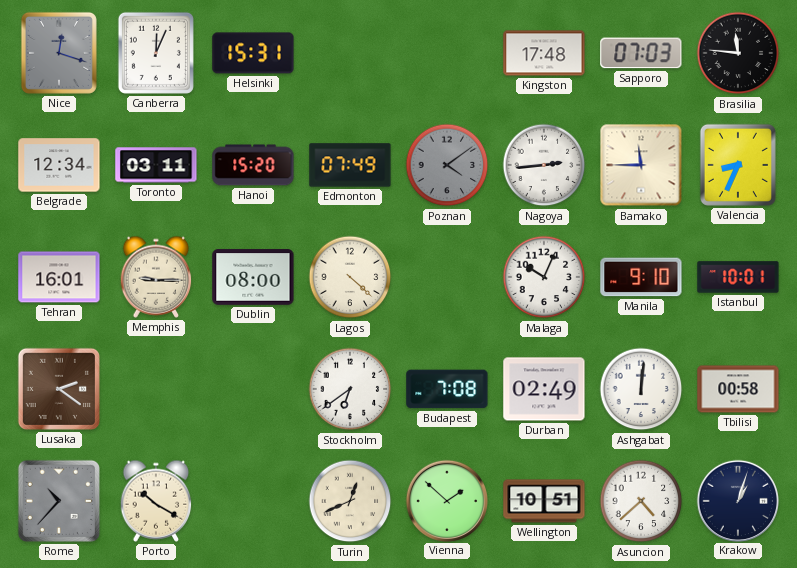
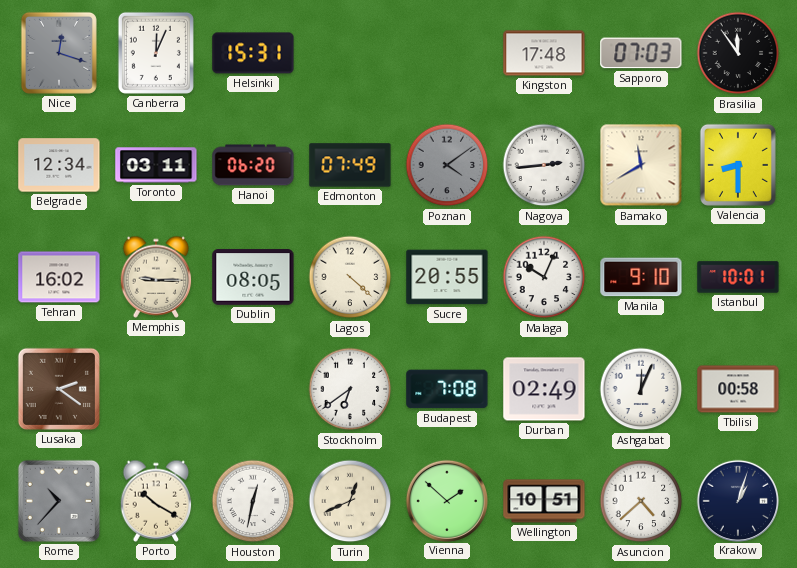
Brasilia: 11:46 -> 11:54 (738, 53)
Hanoi: 15:20 -> 06:20 (253, 165)
Bamako: 11:45 -> 11:40 (641, 165)
Valencia: 8:34 -> 8:30 (738, 165)
Tehran: 16:01 -> 16:02 (59, 277)
Dublin: 08:00 -> 08:05 (253, 277)
Sucre: none -> 20:55 (447, 277)
Ashgabat: 12:01 -> 12:04 (641, 389)
Houston: none -> 12:32 (253, 501)
